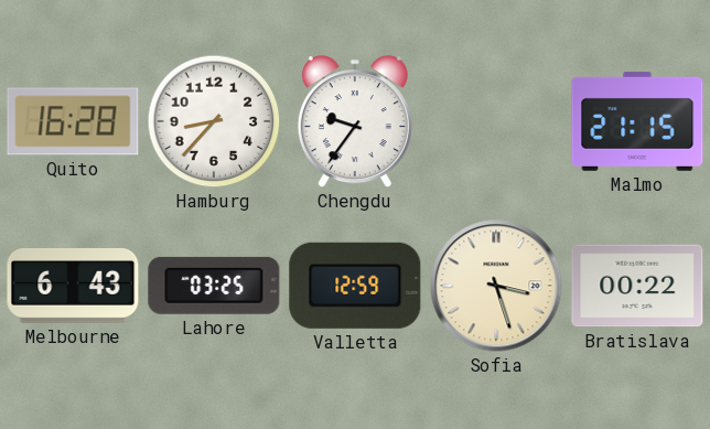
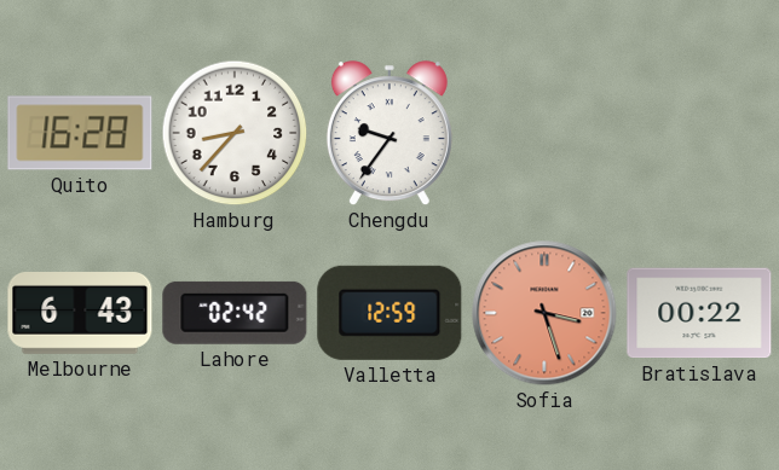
Malmo: 21:15 -> none (637, 121)
Lahore: 03:25 -> 02:42 (235, 313)
Sofia dial: cream -> salmon (544, 313)
